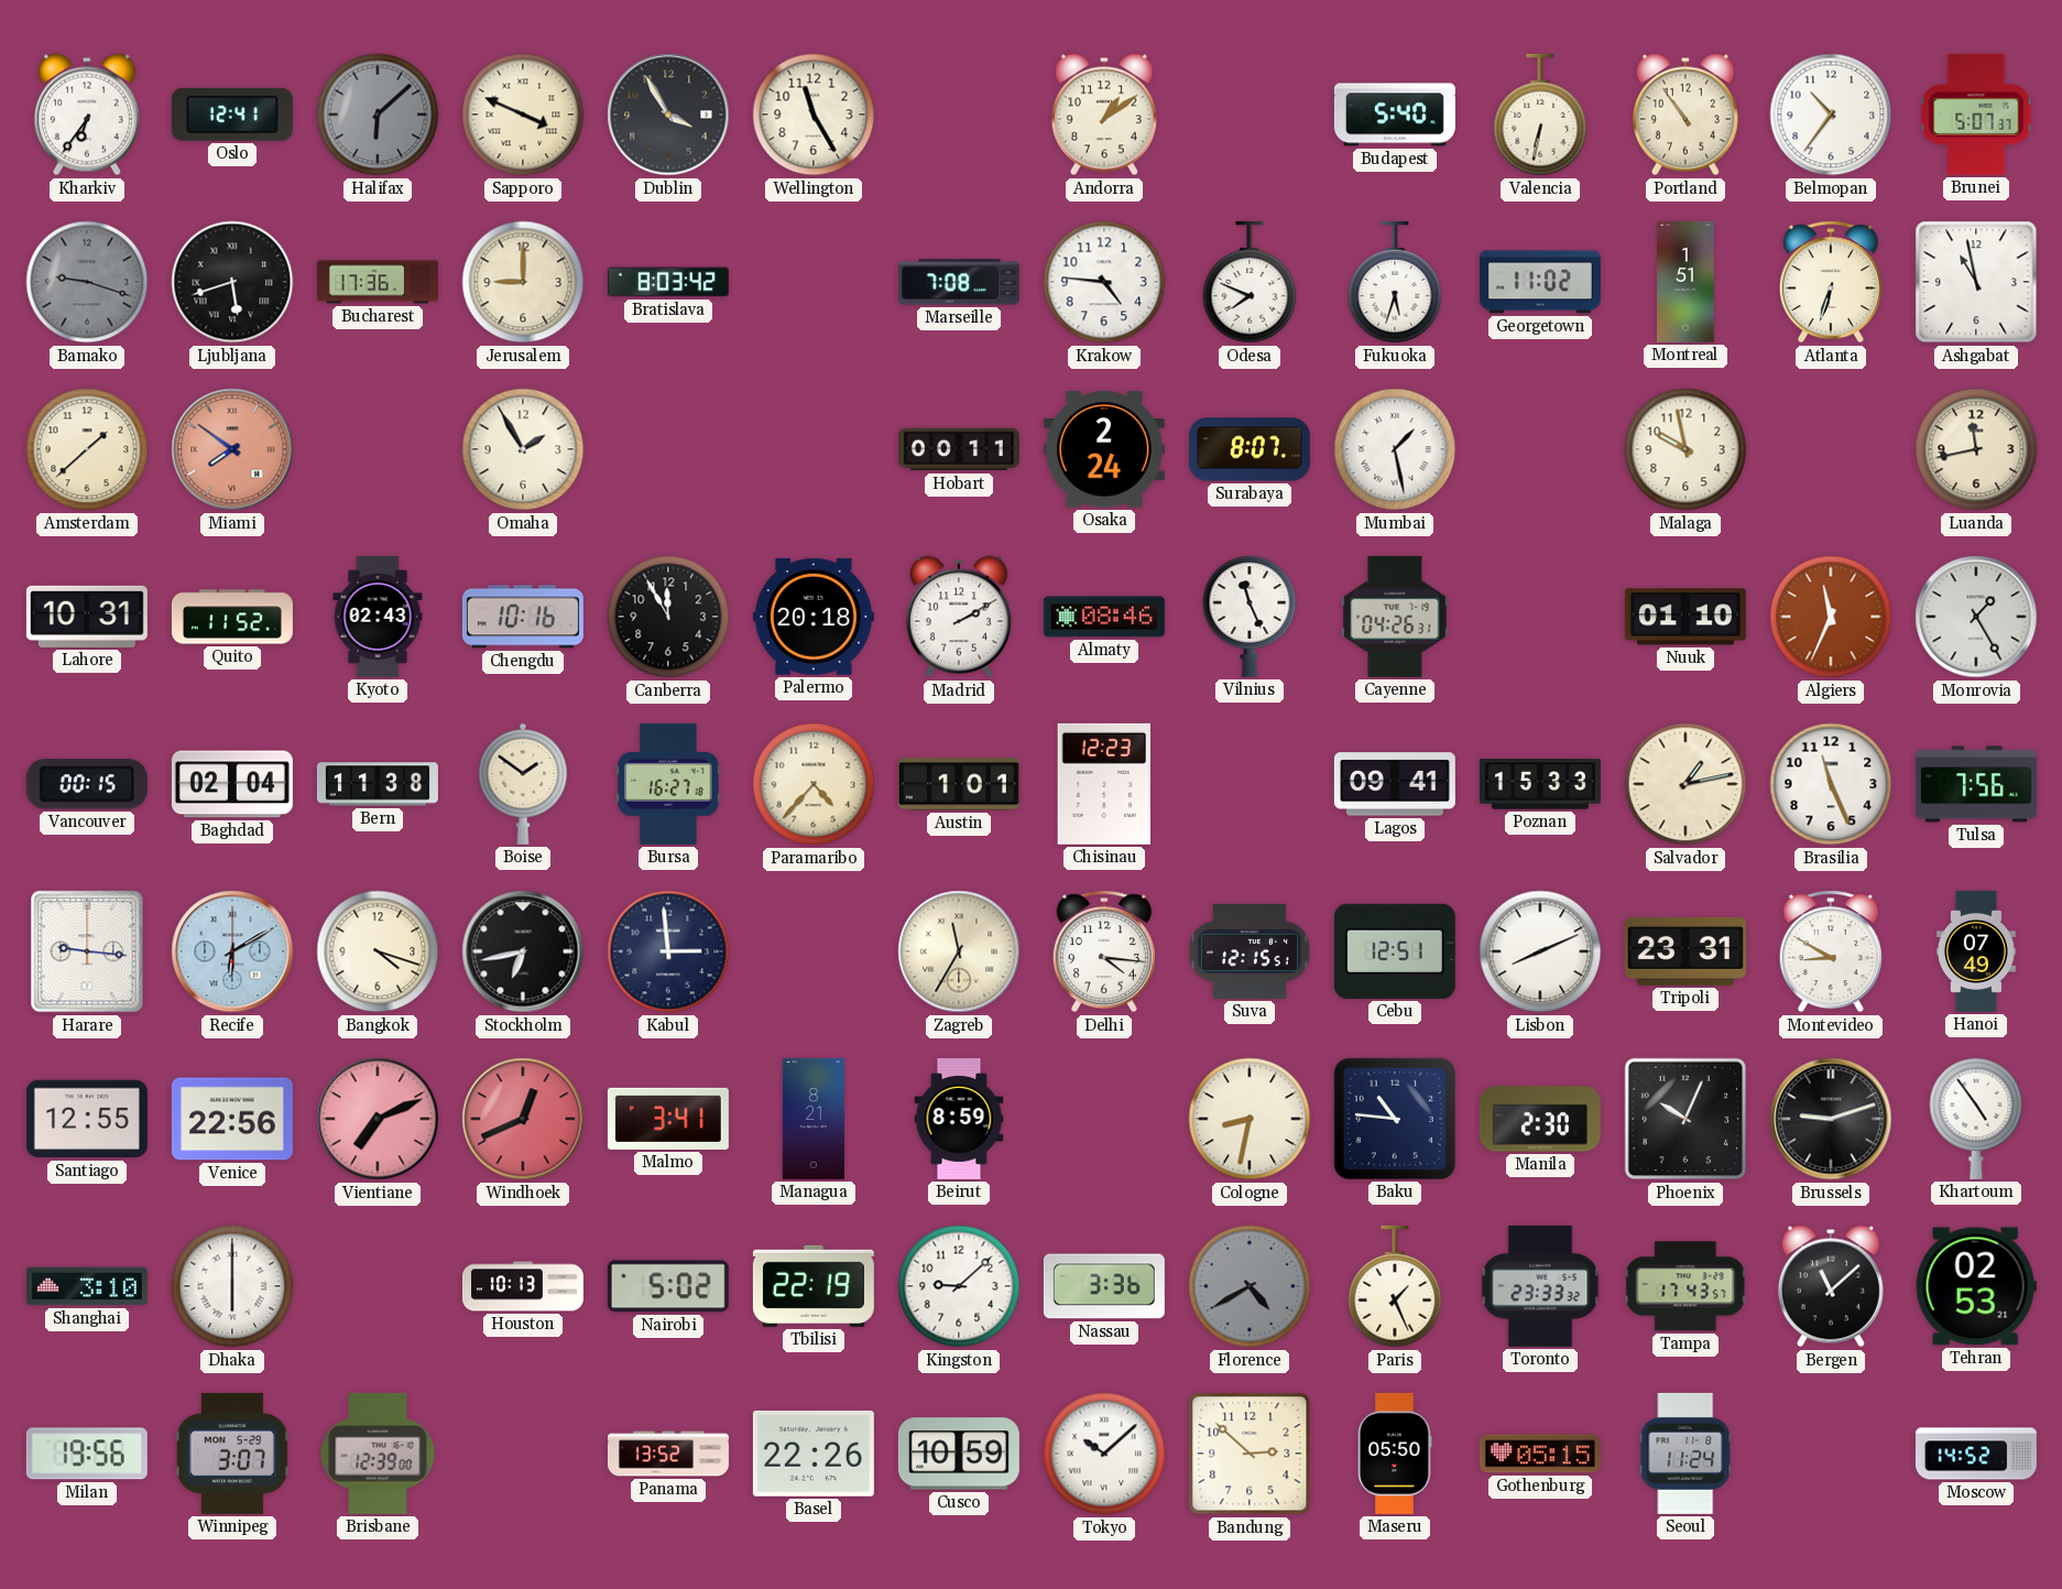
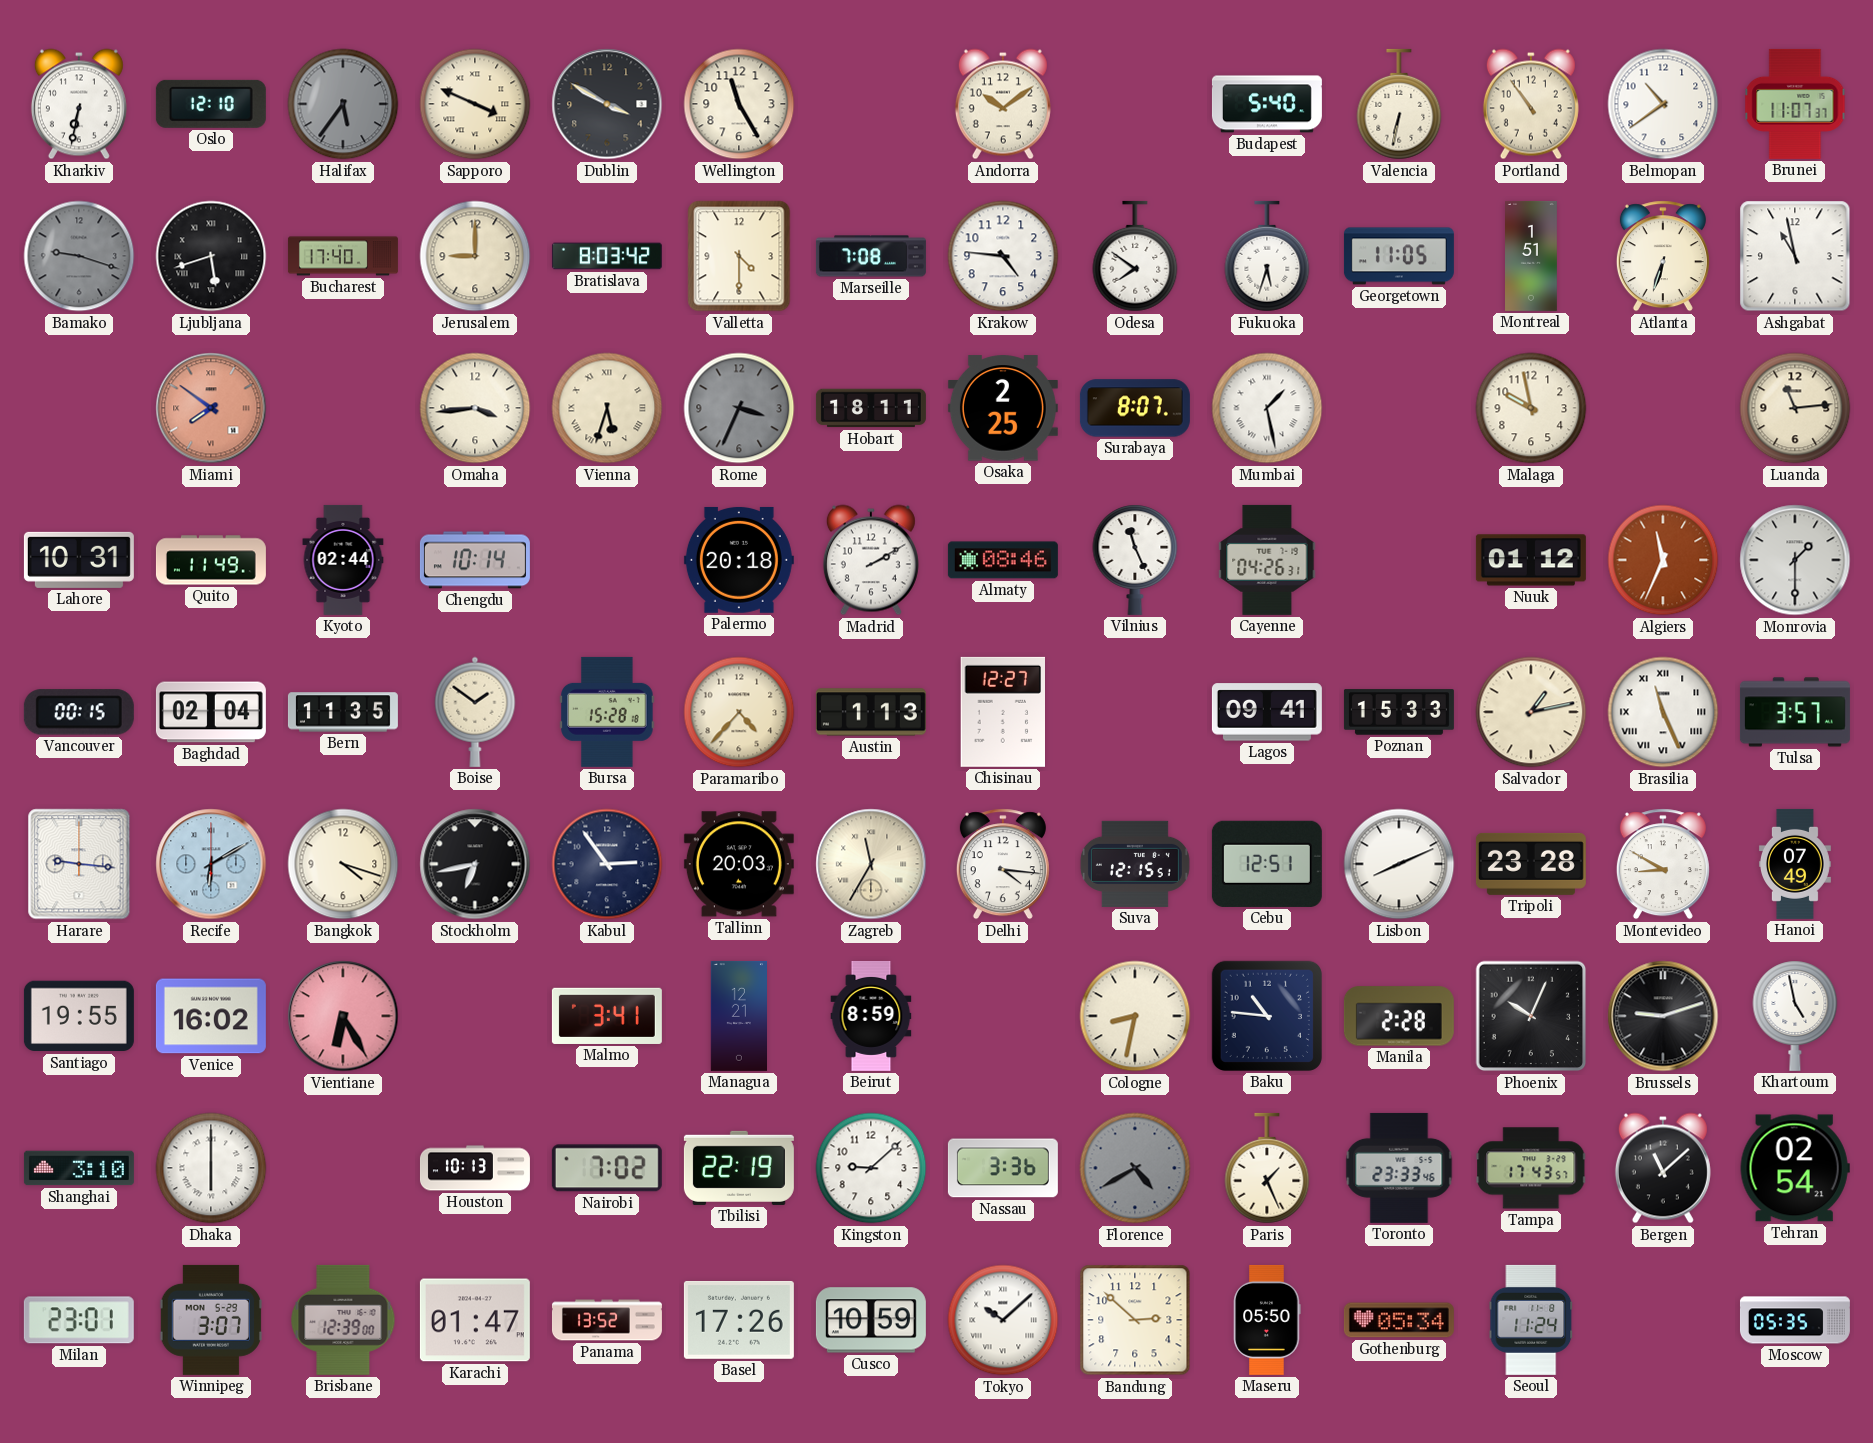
Kharkiv: 6:36 -> 6:32 (79, 104)
Oslo: 12:41 -> 12:10 (211, 104)
Halifax: 6:08 -> 5:36 (343, 104)
Dublin: 3:55 -> 3:50 (607, 104)
Andorra: 1:09 -> 10:09 (1003, 104)
Belmopan: 10:36 -> 10:39 (1663, 104)
Brunei: 5:07 -> 11:07 (1795, 104)
Bucharest: 17:36 -> 17:40 (343, 256)
Valletta: none -> 4:30 (739, 256)
Odesa: 7:49 -> 7:51 (1135, 256)
Georgetown: 11:02 -> 11:05 (1399, 256)
Amsterdam: 1:38 -> none (87, 449)
Omaha: 1:55 -> 3:44 (475, 408)
Vienna: none -> 5:33 (607, 408)
Rome: none -> 3:34 (739, 408)
Hobart: 00:11 -> 18:11 (871, 408)
Osaka: 2:24 -> 2:25 (1003, 408)
Luanda: 11:43 -> 11:14 (1795, 408)
Quito: 11:52 -> 11:49 (211, 560)
Kyoto: 02:43 -> 02:44 (343, 560)
Chengdu: 10:16 -> 10:14 (475, 560)
Canberra: 11:55 -> none (668, 617)
Nuuk: 01:10 -> 01:12 (1531, 560)
Monrovia: 1:25 -> 1:30 (1795, 560)
Bern: 11:38 -> 11:35 (343, 712)
Bursa: 16:27 -> 15:28 (607, 712)
Austin: 1:01 -> 1:13 (871, 712)
Chisinau: 12:23 -> 12:27 (1002, 712)
Brasilia numerals: Arabic -> Roman (1663, 712)
Tulsa: 7:56 -> 3:57 (1795, 712)
Kabul: 2:59 -> 2:54 (607, 864)
Tallinn: none -> 20:03 (739, 864)
Tripoli: 23:31 -> 23:28 (1531, 864)
Santiago: 12:55 -> 19:55 (79, 1016)
Venice: 22:56 -> 16:02 (211, 1016)
Vientiane: 7:11 -> 6:25 (343, 1016)
Windhoek: 12:41 -> none (523, 1119)
Managua: 8:21 -> 12:21 (738, 1016)
Manila: 2:30 -> 2:28 (1399, 1016)
Khartoum: 4:54 -> 4:58 (1795, 1016)
Nairobi: 5:02 -> 7:02 (607, 1168)
Toronto: 23:33:32 -> 23:33:46 (1399, 1168)
Tehran: 02:53 -> 02:54 (1795, 1168)
Milan: 19:56 -> 23:01 (79, 1320)
Karachi: none -> 01:47 (475, 1320)
Basel: 22:26 -> 17:26 (739, 1320)
Gothenburg: 05:15 -> 05:34 (1399, 1320)
Moscow: 14:52 -> 05:35 (1795, 1320)
